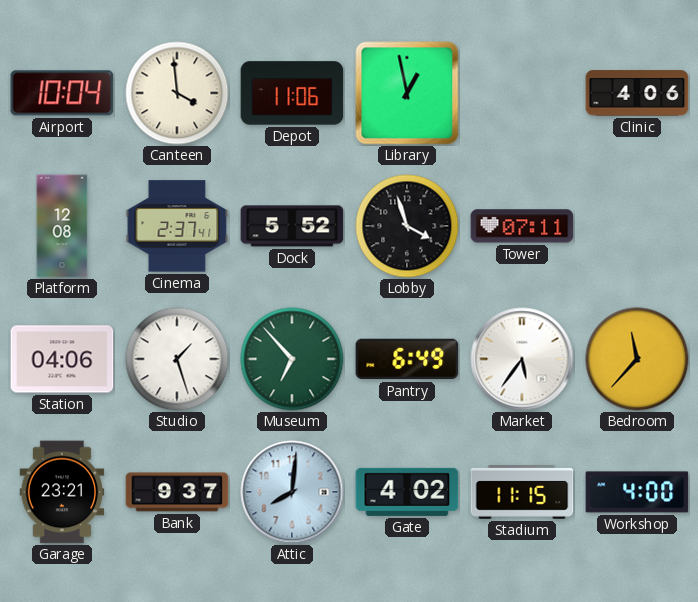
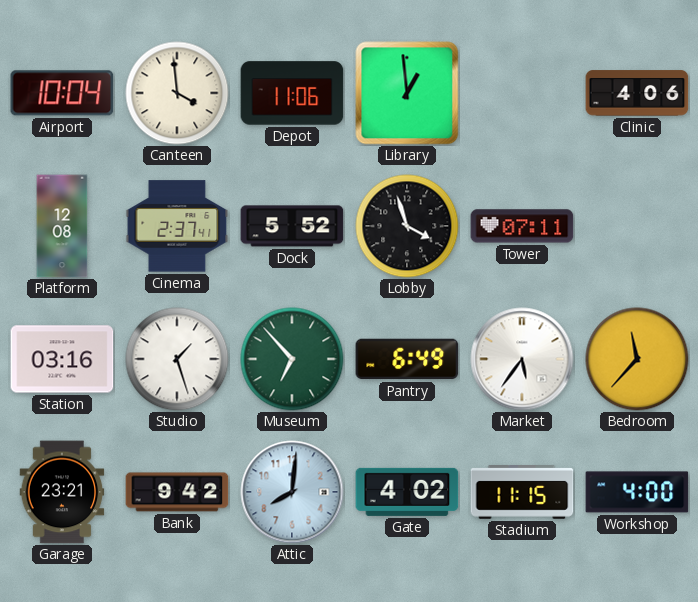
Library: 12:58 -> 12:59 (407, 93)
Station: 04:06 -> 03:16 (62, 359)
Bank: 9:37 -> 9:42 (177, 492)
